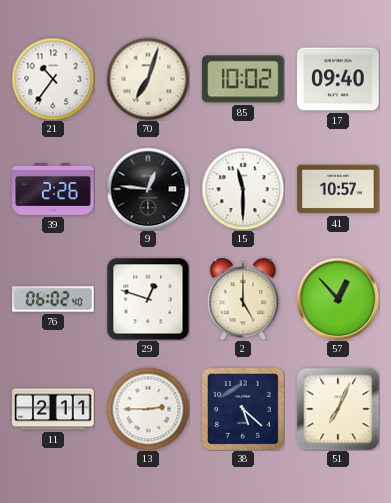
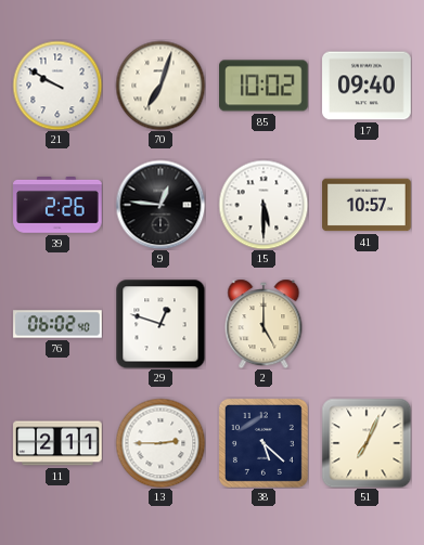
21: 10:36 -> 9:50 (57, 86)
15: 11:30 -> 5:30 (264, 205)
57: 12:53 -> none (338, 299)
